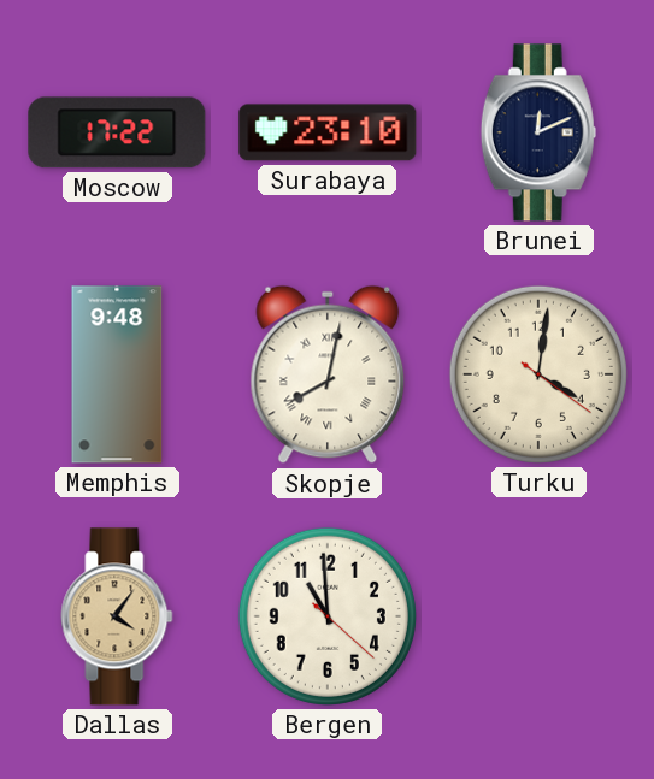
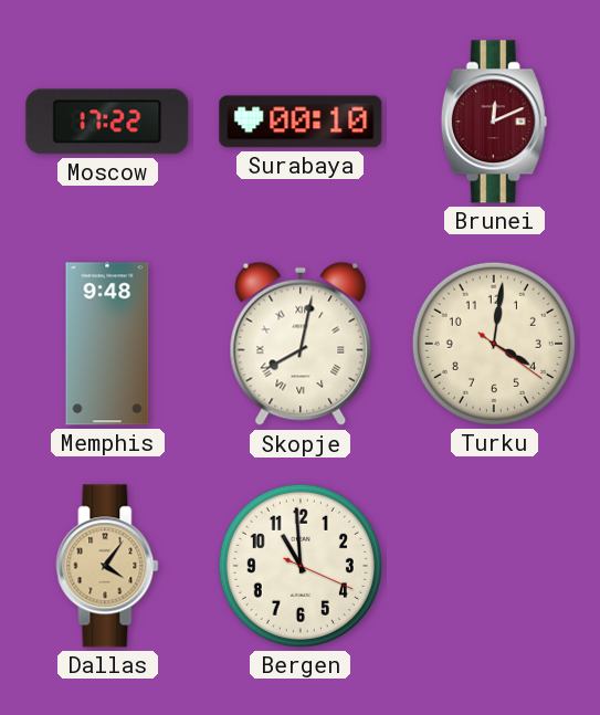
Surabaya: 23:10 -> 00:10 (301, 122)
Brunei dial: navy -> burgundy (494, 122)
Bergen: 10:59:22 -> 10:59:19 (301, 566)
